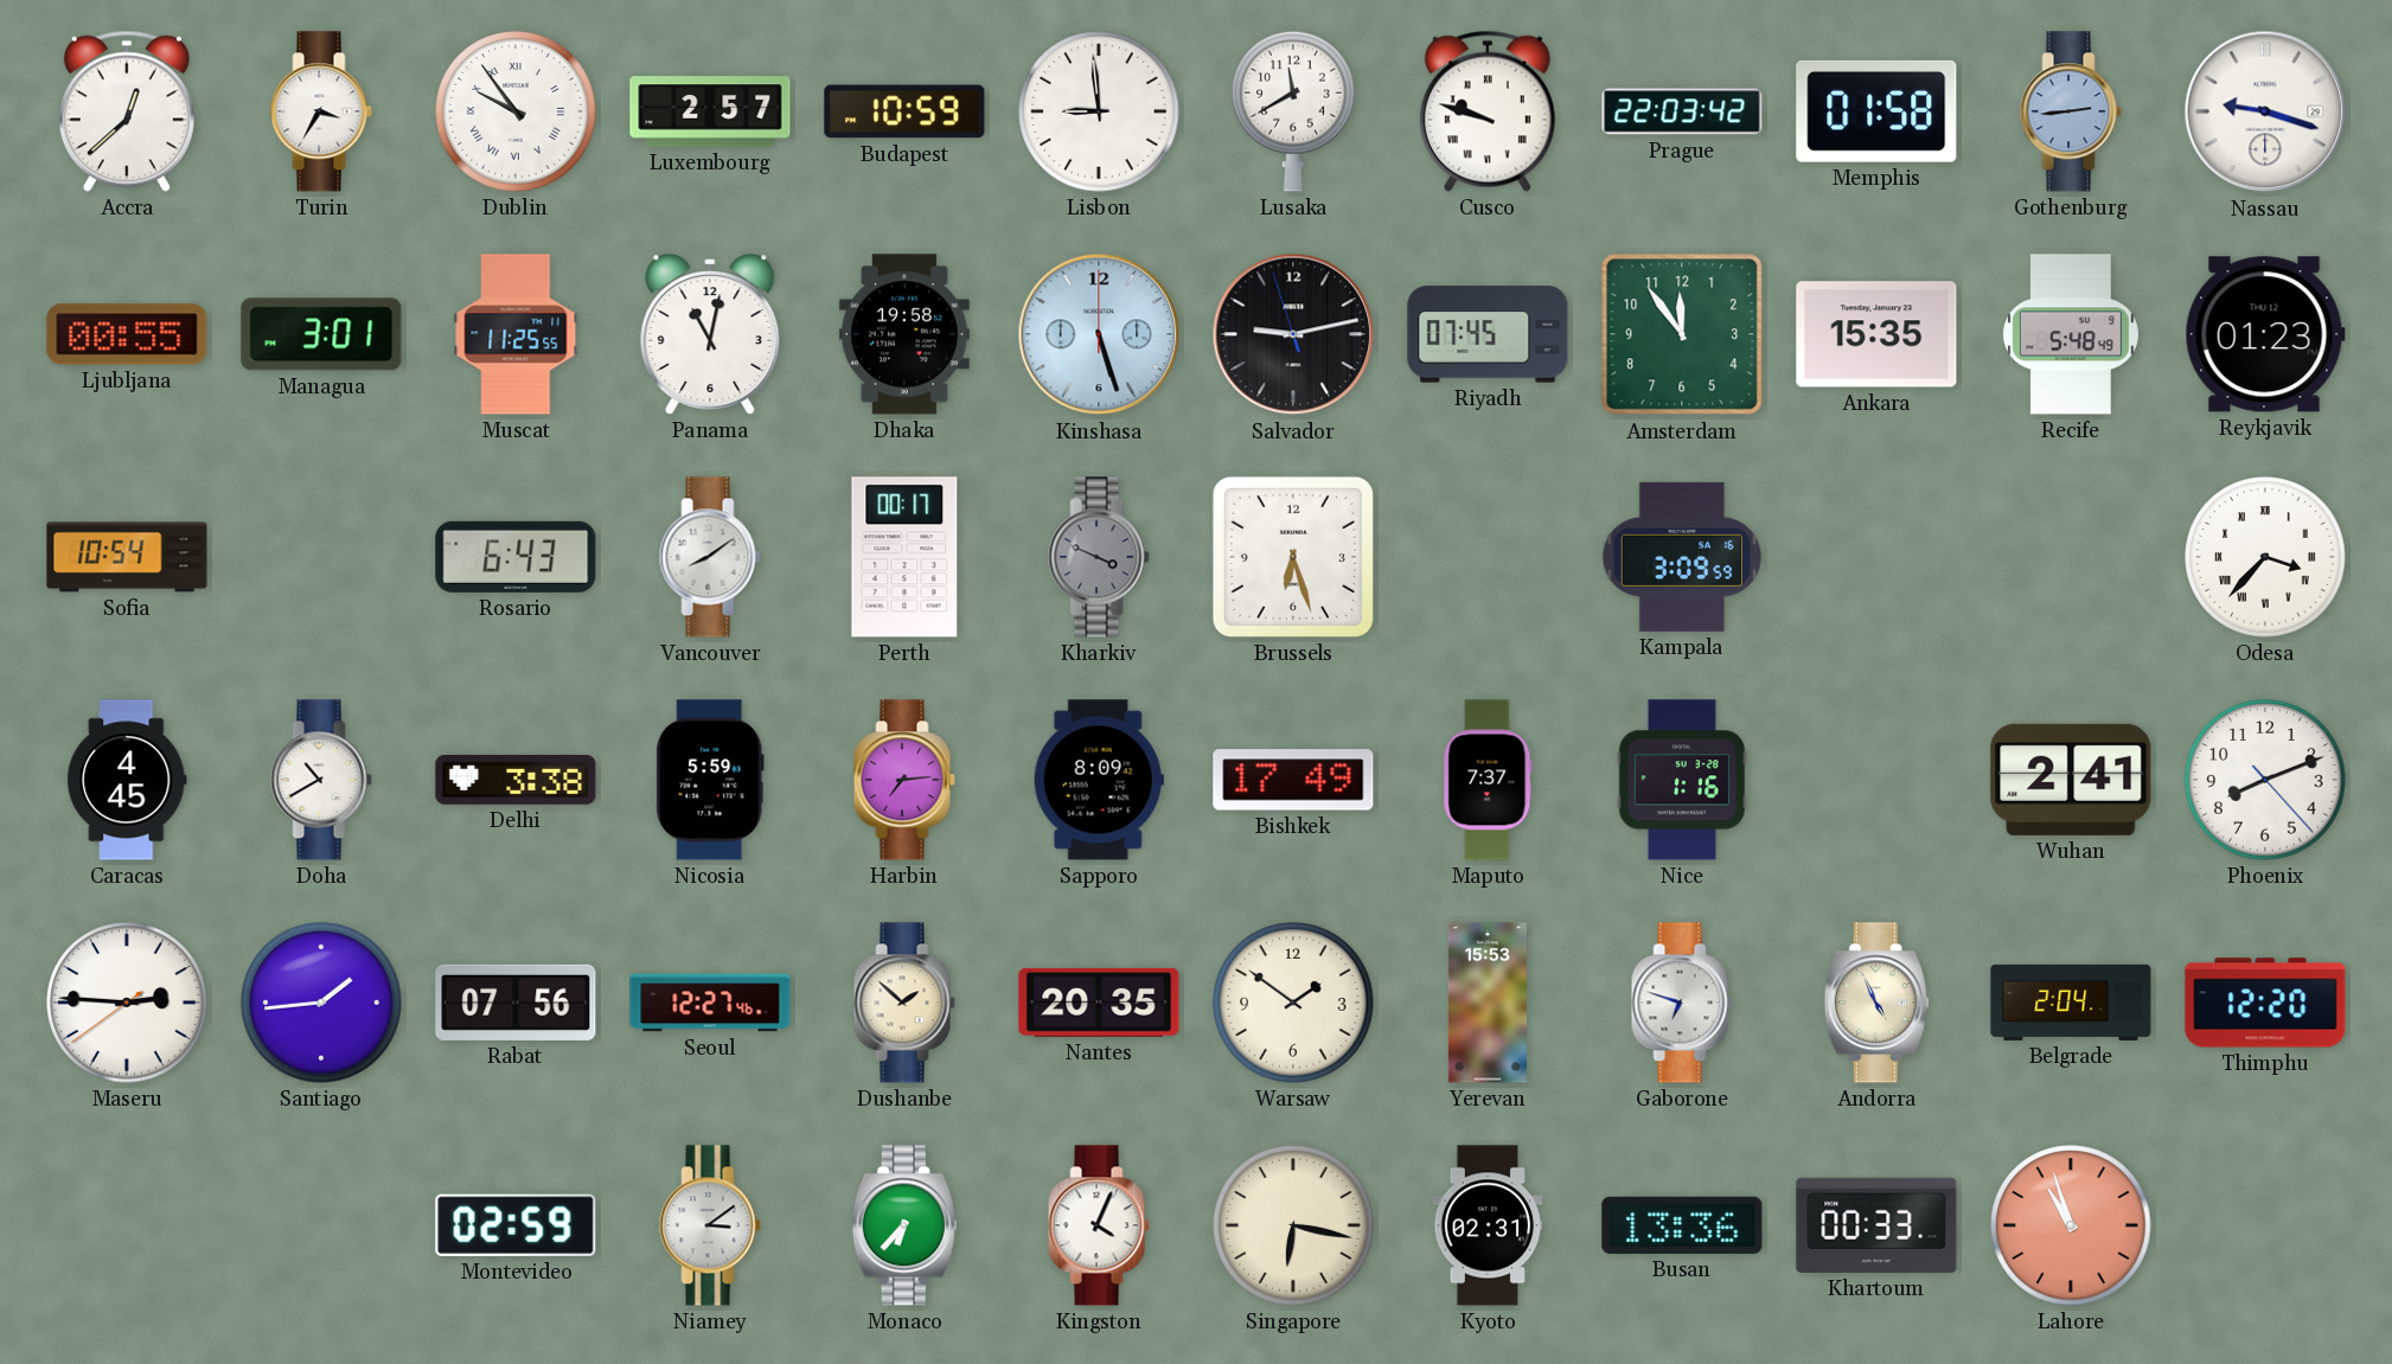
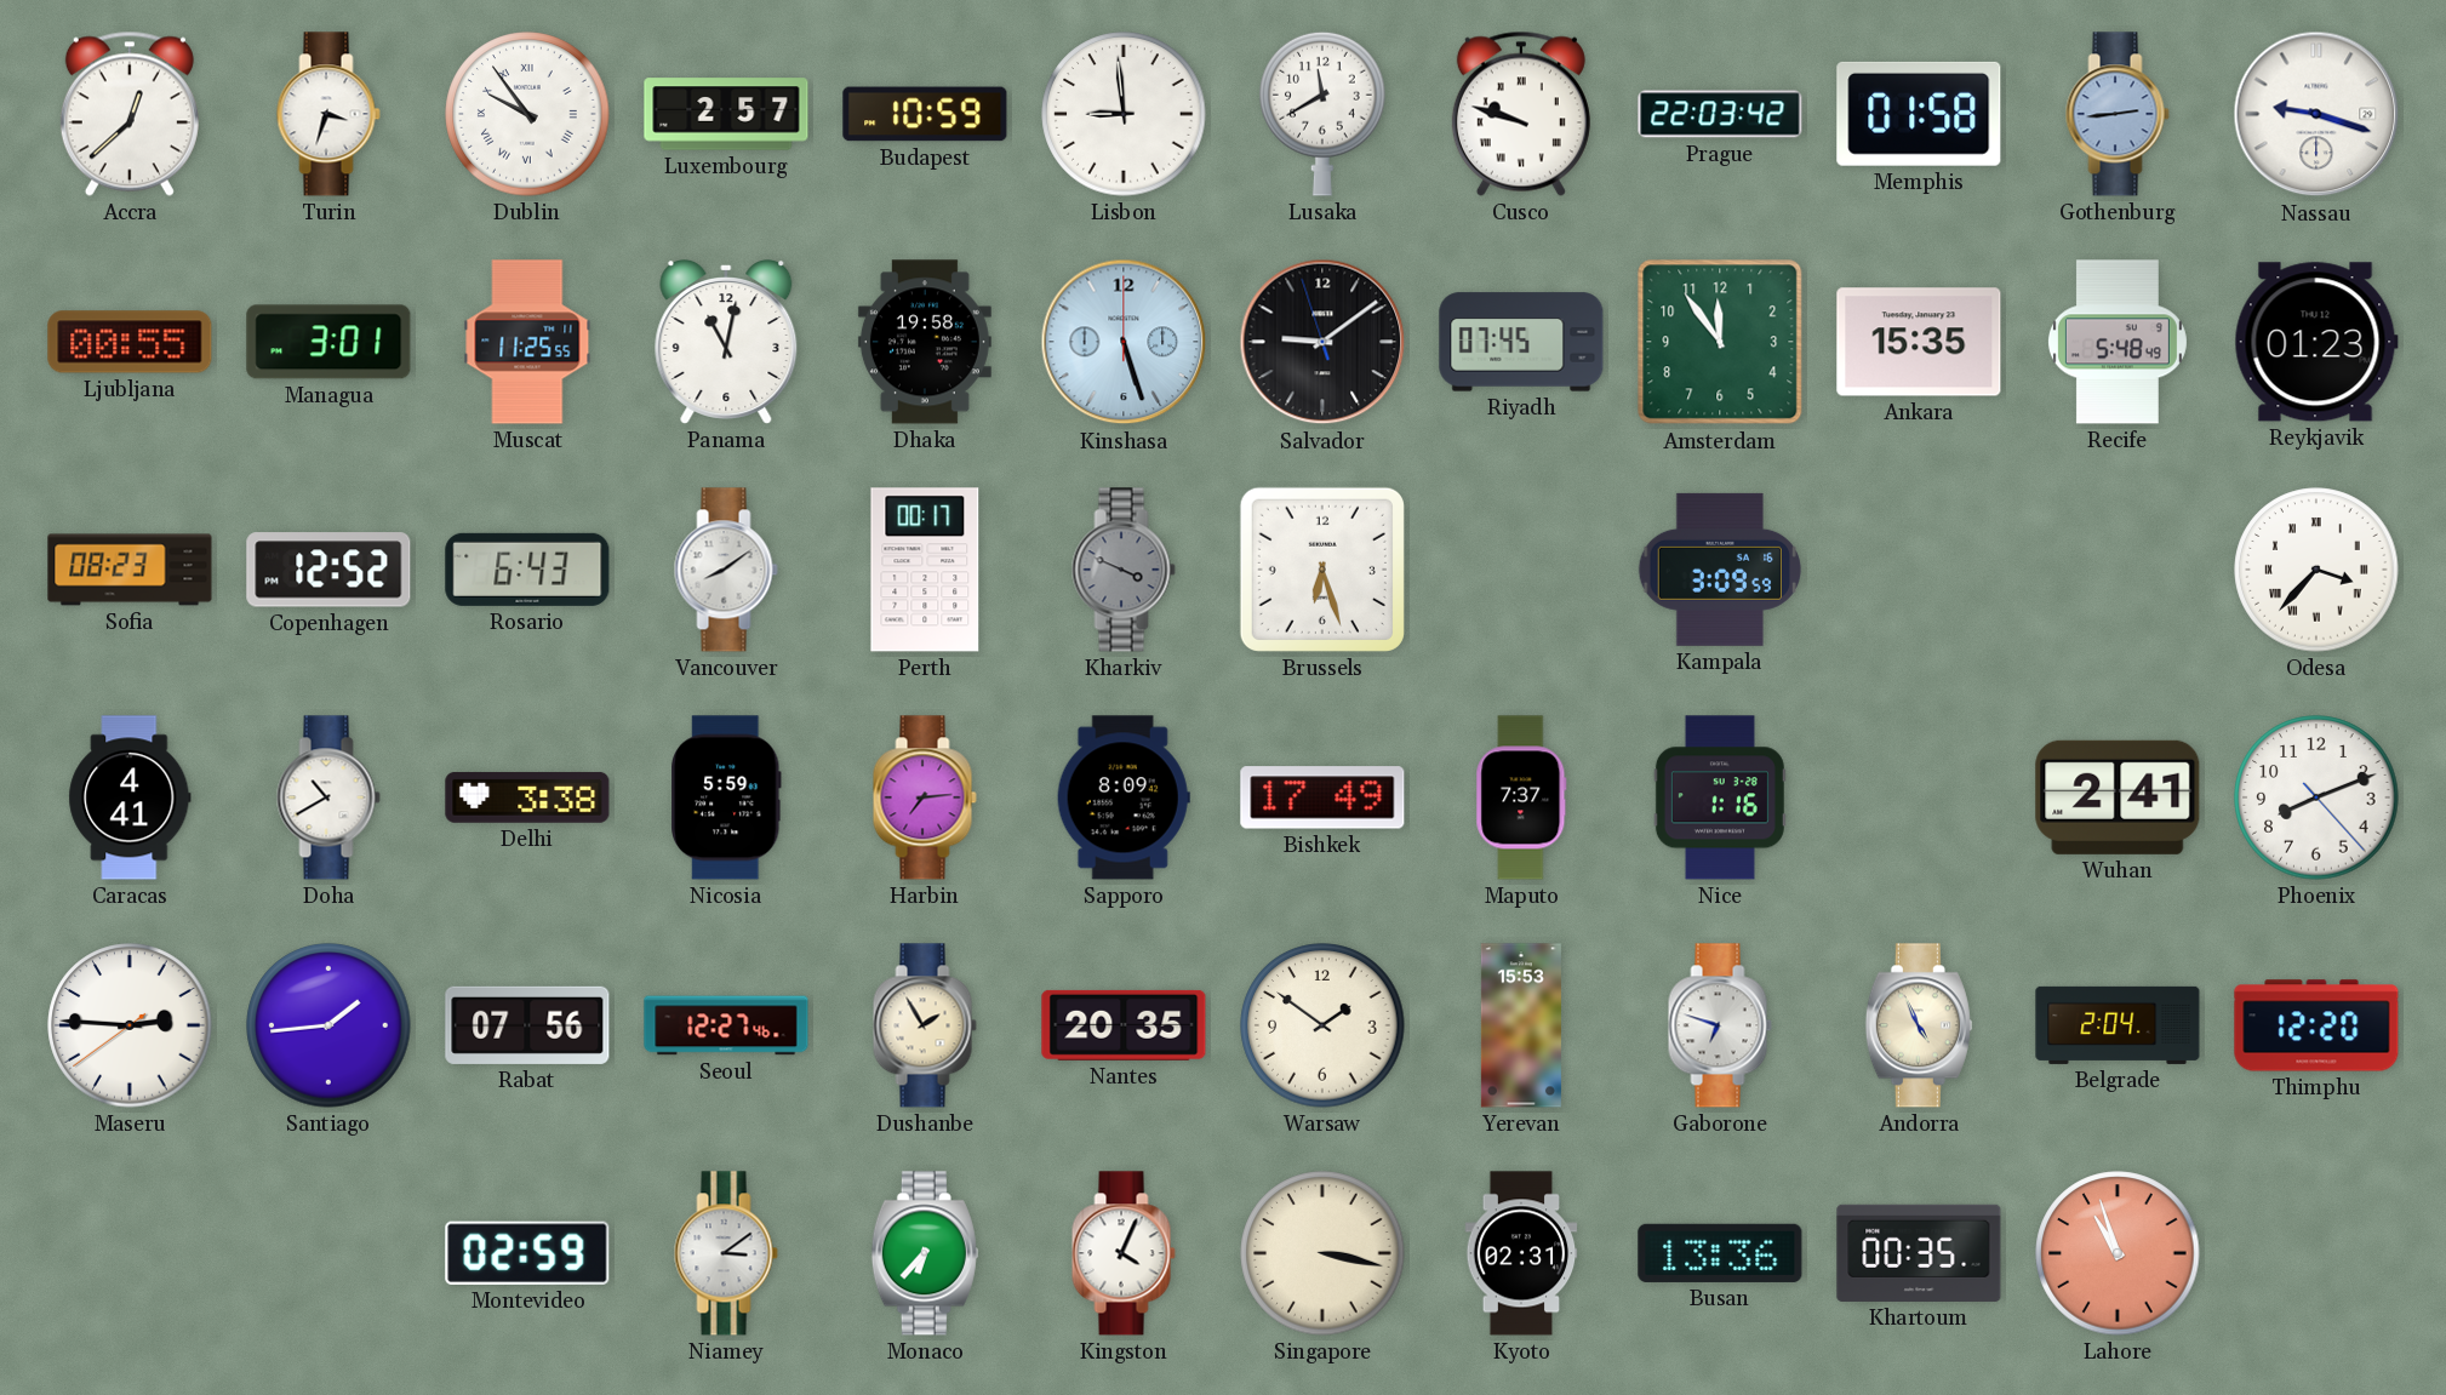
Turin: 3:35 -> 3:33 (328, 114)
Salvador: 9:12 -> 9:08 (1322, 342)
Sofia: 10:54 -> 08:23 (130, 570)
Copenhagen: none -> 12:52 (328, 570)
Caracas: 4:45 -> 4:41 (130, 797)
Dushanbe: 1:52 -> 1:55 (925, 1025)
Singapore: 6:17 -> 3:17 (1322, 1253)
Khartoum: 00:33 -> 00:35 (1919, 1253)
